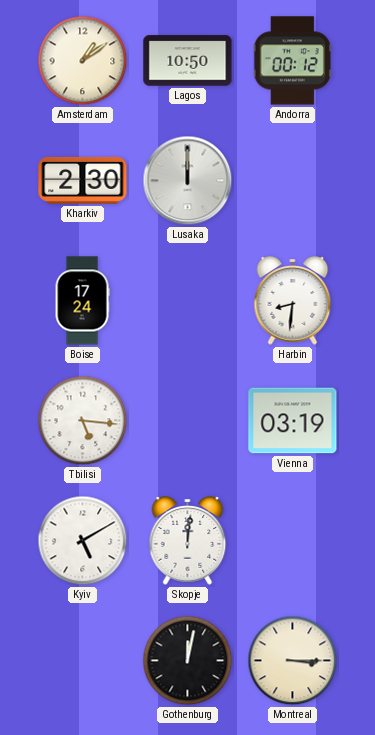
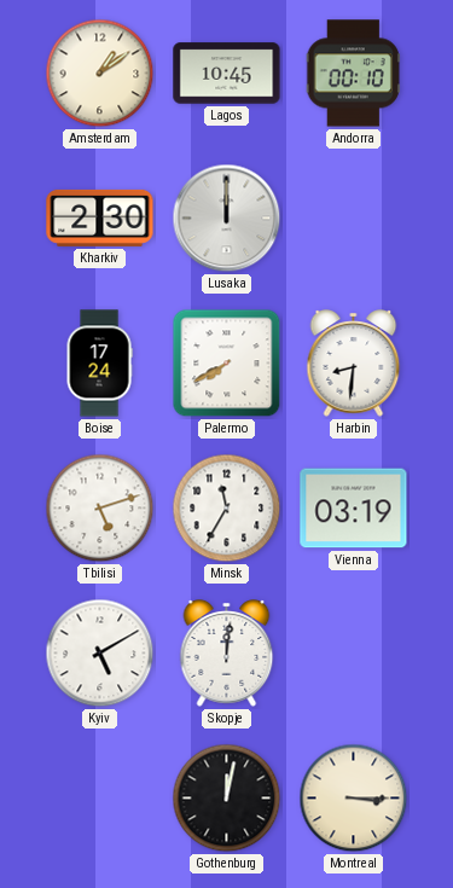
Lagos: 10:50 -> 10:45 (227, 74)
Andorra: 00:12 -> 00:10 (353, 74)
Palermo: none -> 7:40 (227, 364)
Tbilisi: 5:16 -> 5:12 (100, 509)
Minsk: none -> 11:35 (227, 509)
